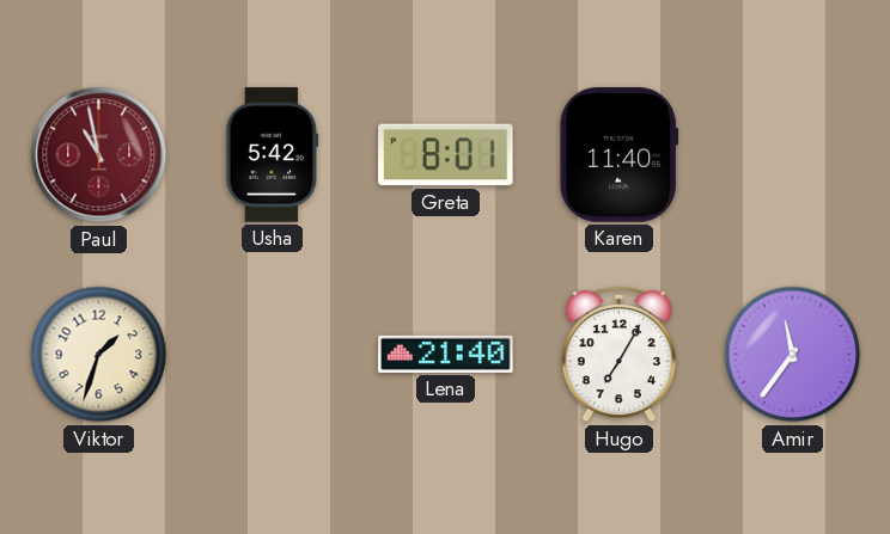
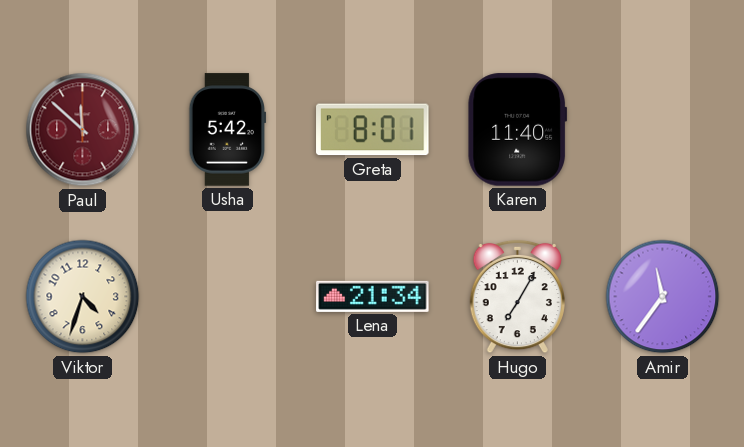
Paul: 10:58 -> 11:52 (83, 130)
Viktor: 1:33 -> 4:33 (83, 297)
Lena: 21:40 -> 21:34 (373, 296)
